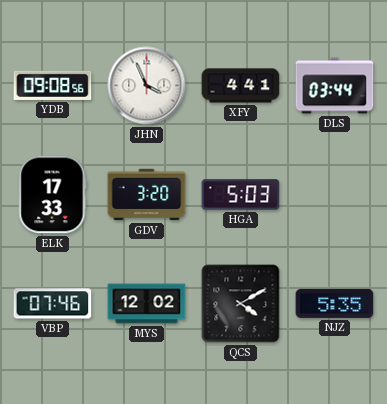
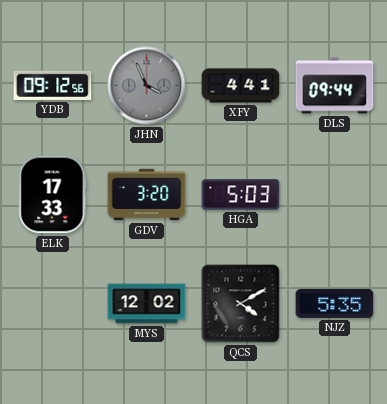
YDB: 09:08 -> 09:12 (53, 85)
JHN dial: white -> grey (147, 86)
DLS: 03:44 -> 09:44 (335, 86)
VBP: 07:46 -> none (53, 304)
